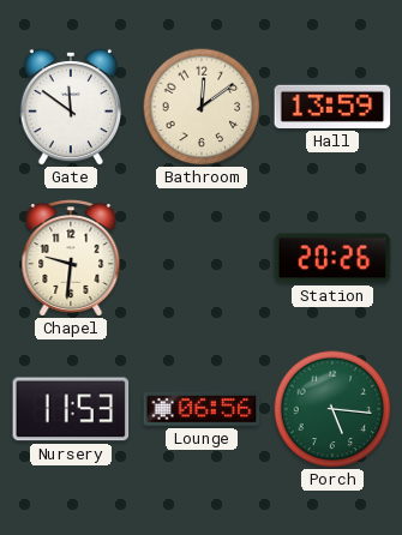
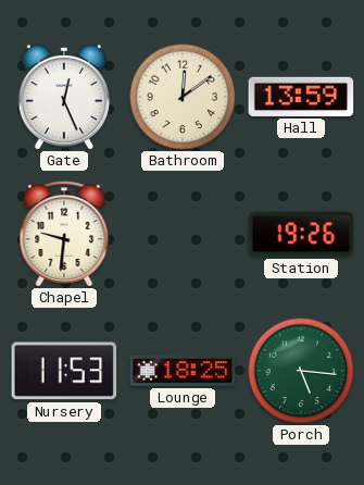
Gate: 11:51 -> 12:26 (63, 97)
Station: 20:26 -> 19:26 (301, 234)
Lounge: 06:56 -> 18:25 (183, 371)
